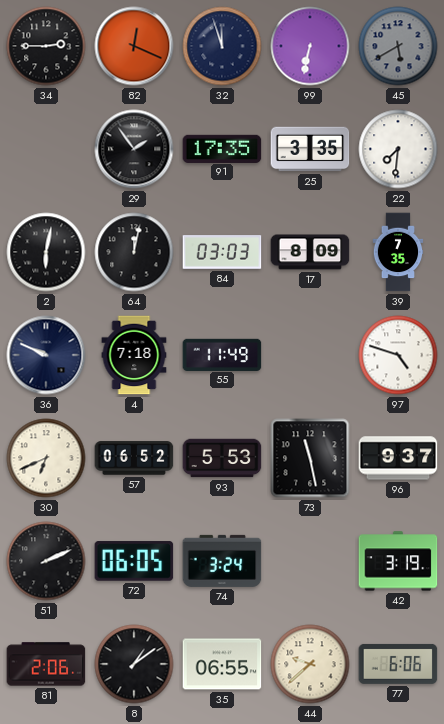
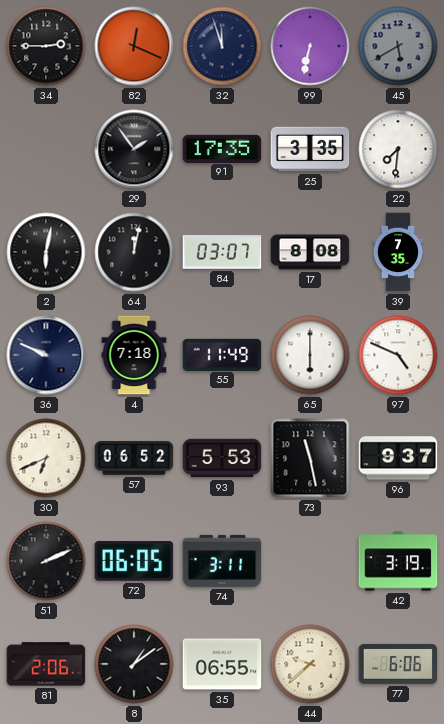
84: 03:03 -> 03:07 (222, 252)
17: 8:09 -> 8:08 (310, 252)
65: none -> 6:00 (310, 355)
97: 4:48 -> 4:49 (398, 355)
74: 3:24 -> 3:11 (222, 561)
